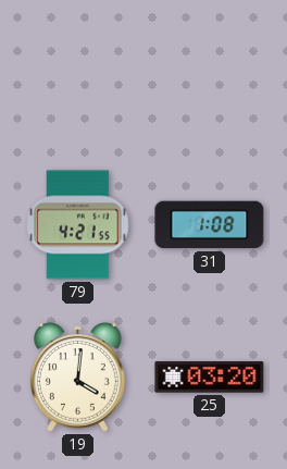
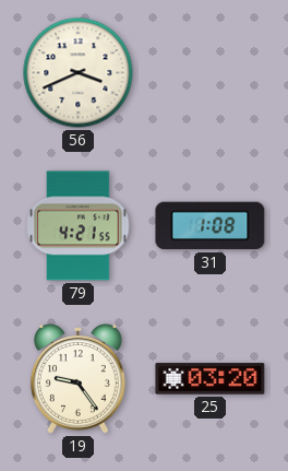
56: none -> 3:41 (79, 73)
19: 4:01 -> 9:24 (77, 379)
